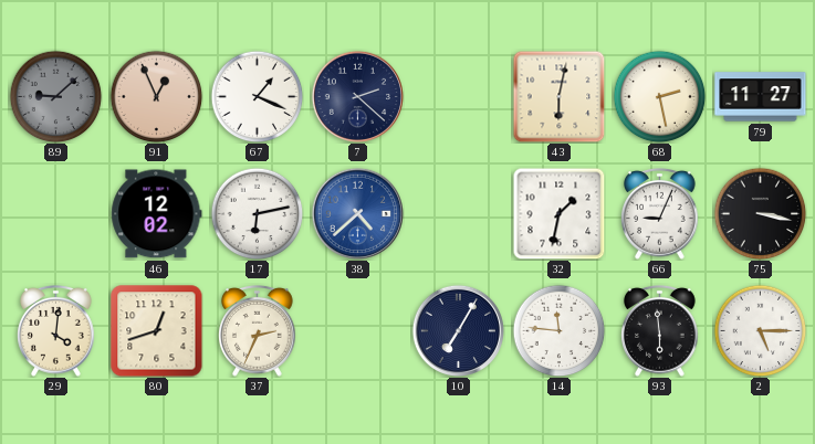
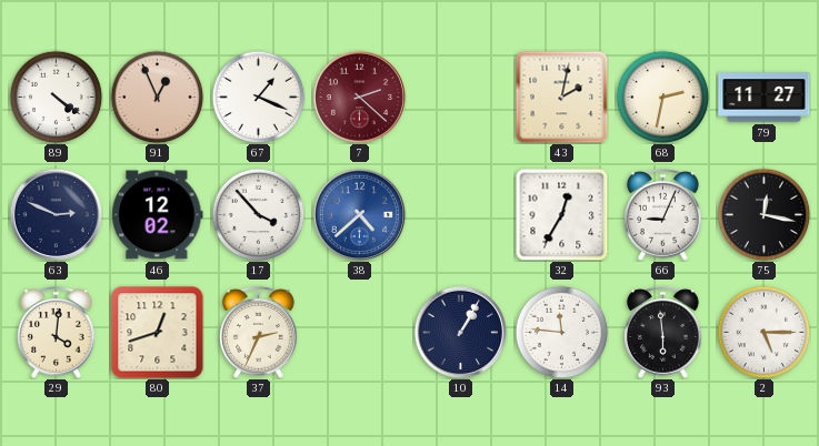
89: 9:08 -> 4:21 (56, 97)
89 dial: grey -> white (56, 97)
7 dial: navy -> burgundy (359, 97)
43: 6:02 -> 2:02 (561, 97)
68: 2:28 -> 2:32 (662, 97)
63: none -> 2:49 (56, 214)
17: 6:13 -> 3:53 (258, 214)
32: 1:32 -> 12:35 (561, 214)
75: 3:17 -> 12:17 (763, 214)
10: 7:05 -> 1:05 (460, 332)
